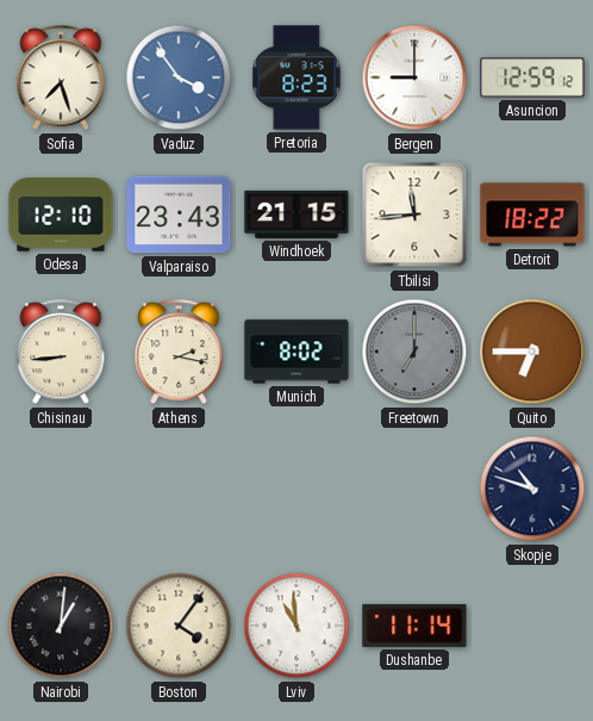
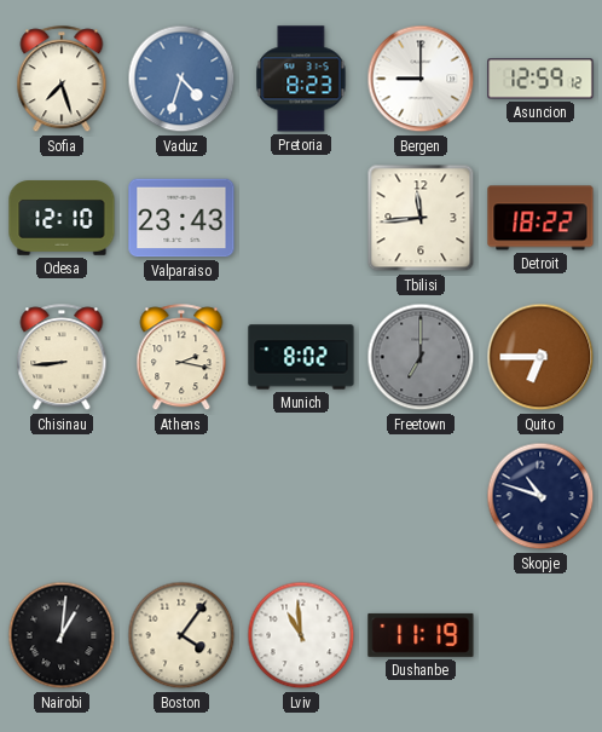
Vaduz: 3:54 -> 4:33 (181, 79)
Windhoek: 21:15 -> none (296, 215)
Dushanbe: 11:14 -> 11:19 (421, 635)
